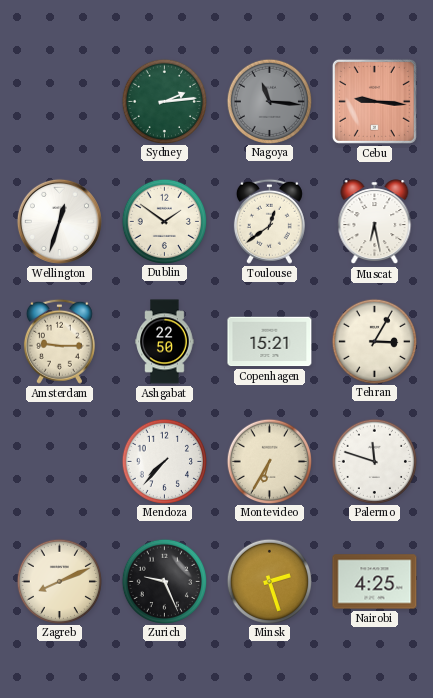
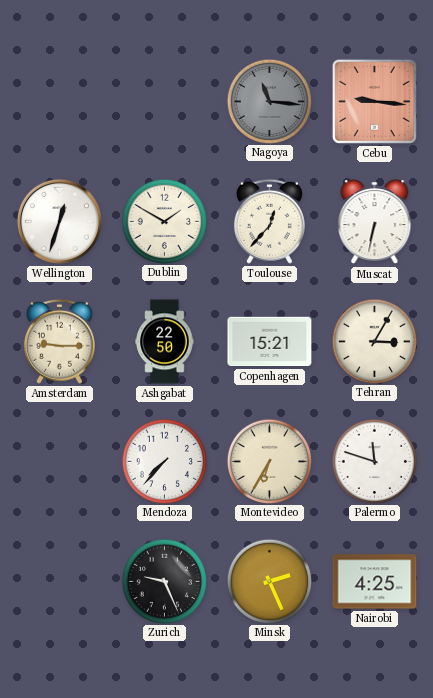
Sydney: 2:14 -> none (164, 101)
Dublin: 1:51 -> 1:50 (164, 221)
Toulouse: 12:39 -> 12:37 (269, 221)
Muscat: 6:28 -> 6:32 (375, 222)
Zagreb: 8:11 -> none (59, 581)
Minsk: 2:27 -> 2:26 (269, 581)
